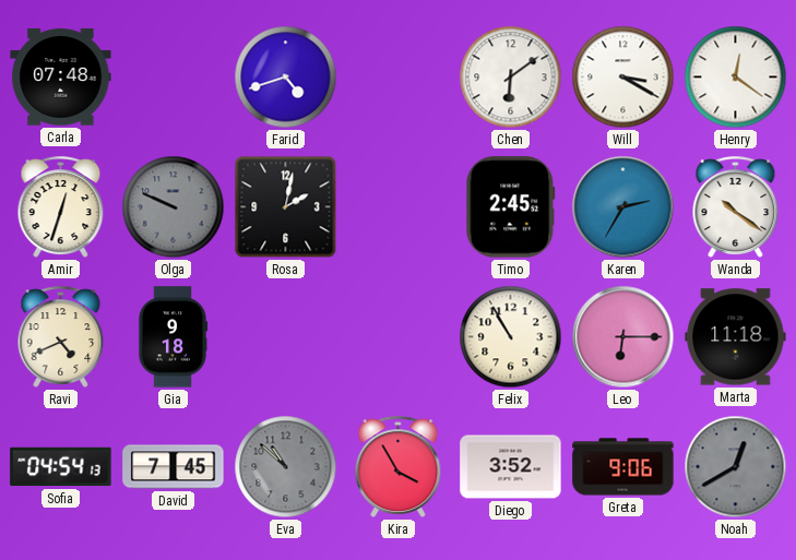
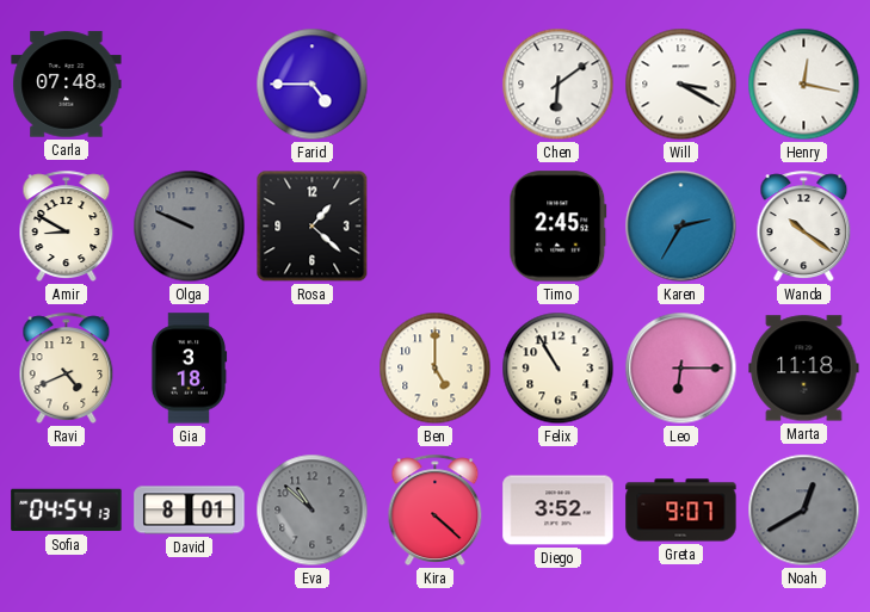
Farid: 4:42 -> 4:45 (313, 85)
Henry: 12:21 -> 12:17 (804, 85)
Amir: 12:33 -> 8:50 (67, 225)
Rosa: 2:02 -> 1:22 (313, 227)
Gia: 9:18 -> 3:18 (189, 369)
Ben: none -> 5:00 (436, 369)
David: 7:45 -> 8:01 (190, 511)
Kira: 3:55 -> 4:22 (436, 509)
Greta: 9:06 -> 9:07 (681, 511)
